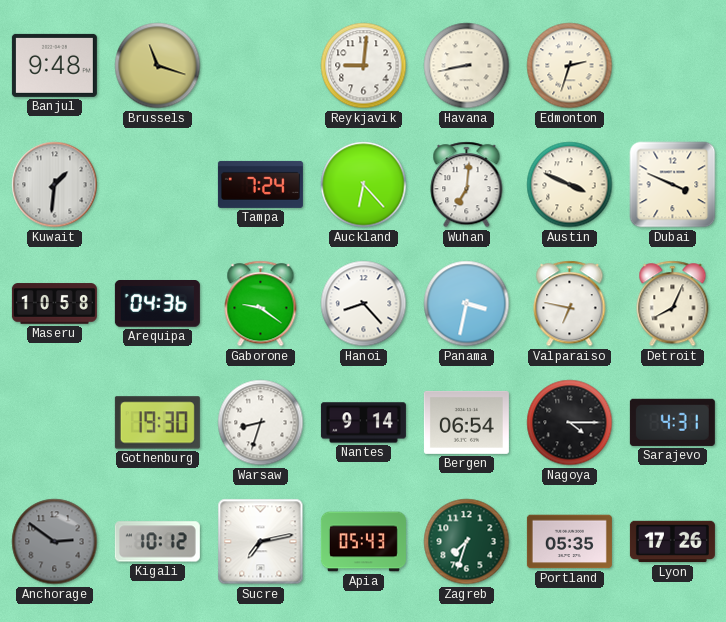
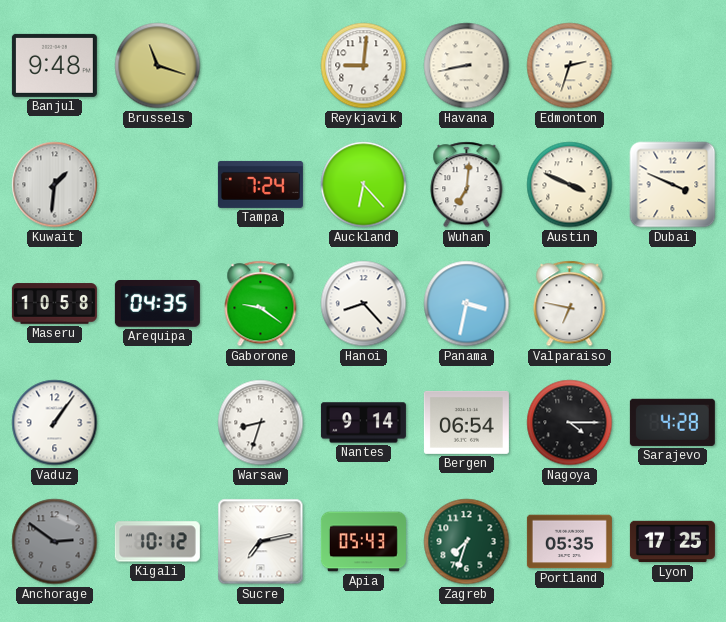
Arequipa: 04:36 -> 04:35 (157, 304)
Detroit: 8:04 -> none (673, 304)
Vaduz: none -> 1:06 (55, 423)
Gothenburg: 19:30 -> none (157, 423)
Sarajevo: 4:31 -> 4:28 (672, 422)
Lyon: 17:26 -> 17:25 (672, 542)
